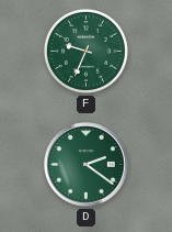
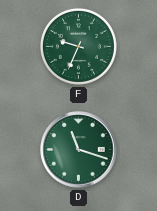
D: 2:21 -> 11:18 (79, 150)
